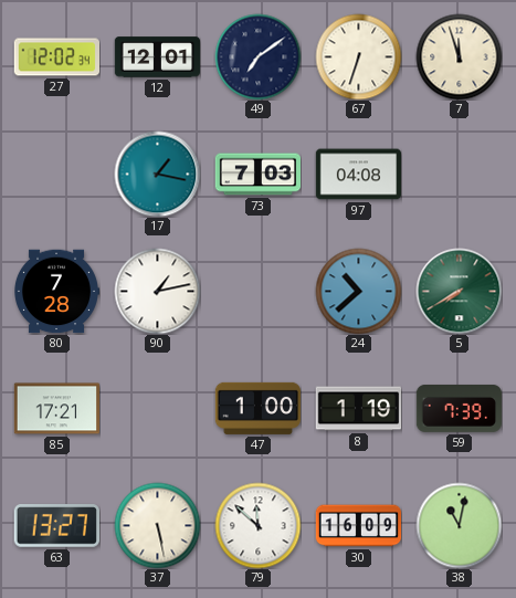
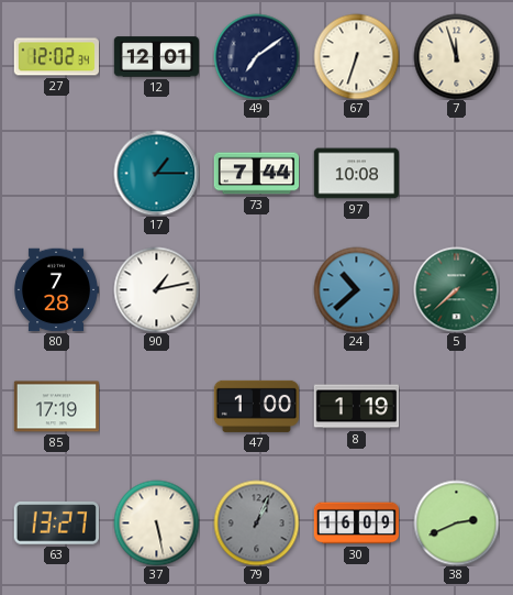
17: 1:17 -> 1:15 (156, 173)
73: 7:03 -> 7:44 (256, 174)
97: 04:08 -> 10:08 (356, 174)
5: 7:40 -> 7:38 (456, 289)
85: 17:21 -> 17:19 (56, 407)
59: 7:39 -> none (459, 408)
79: 11:52 -> 1:04 (256, 522)
79 dial: white -> grey (256, 522)
38: 11:02 -> 2:41 (456, 522)
